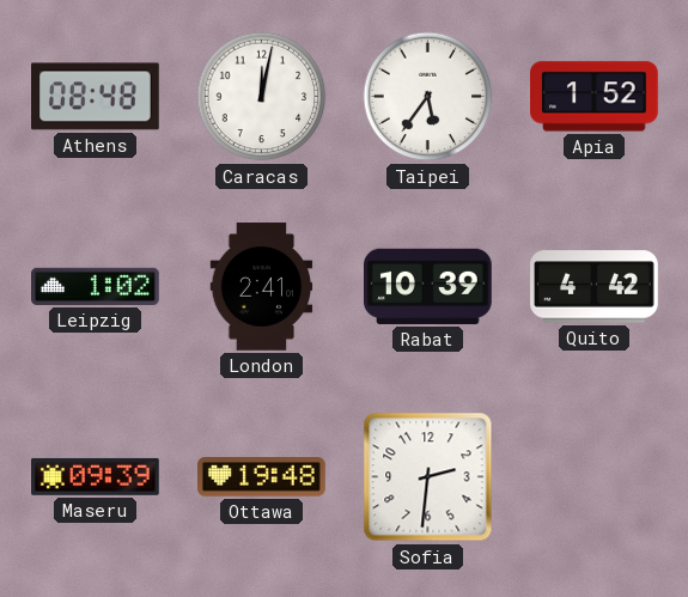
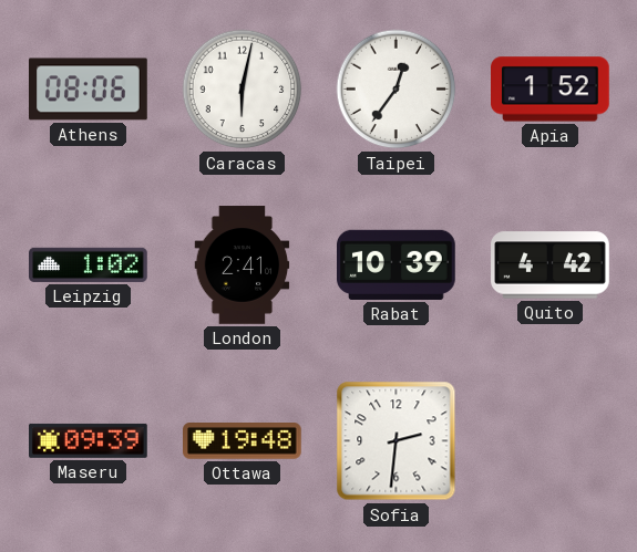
Athens: 08:48 -> 08:06 (89, 90)
Caracas: 12:02 -> 6:02 (243, 90)
Taipei: 5:36 -> 12:36 (397, 90)
